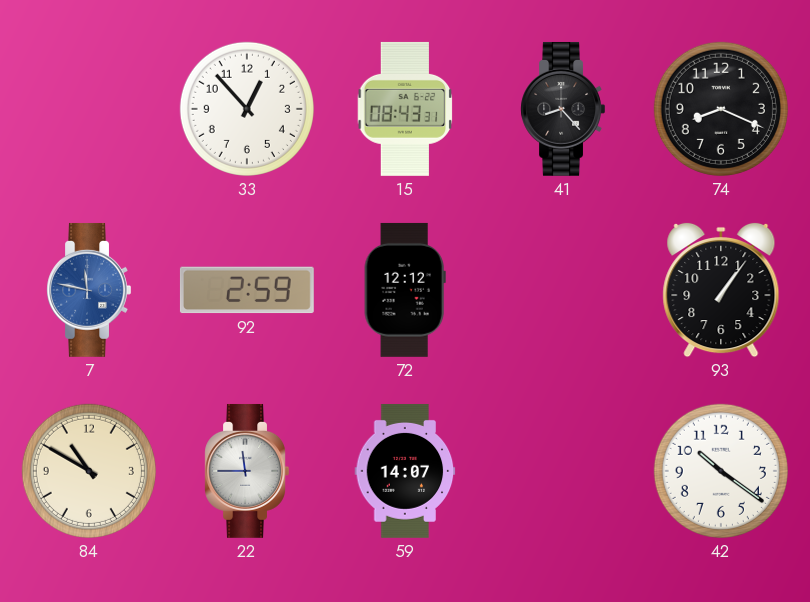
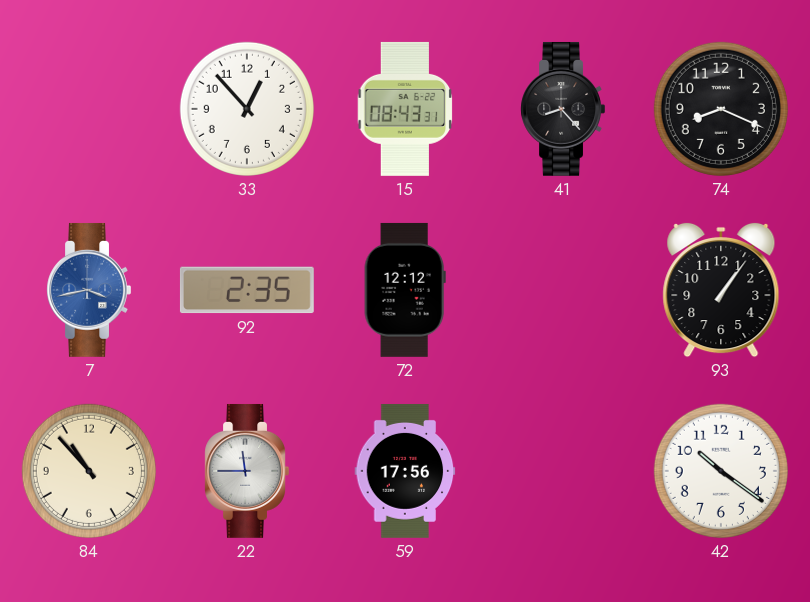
7: 11:47 -> 3:43 (89, 290)
92: 2:59 -> 2:35 (247, 290)
84: 10:50 -> 10:53 (89, 471)
59: 14:07 -> 17:56 (405, 471)
